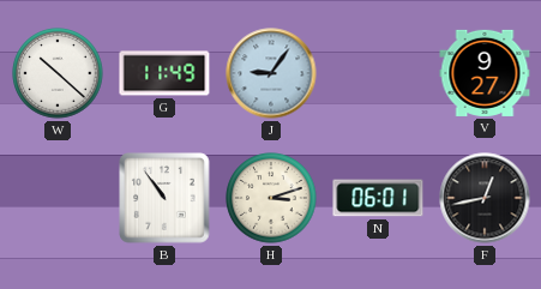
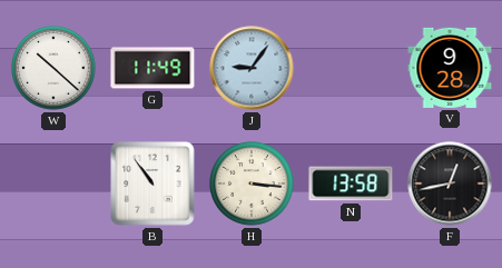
V: 9:27 -> 9:28 (450, 68)
H: 3:12 -> 3:16 (252, 183)
N: 06:01 -> 13:58 (351, 183)
